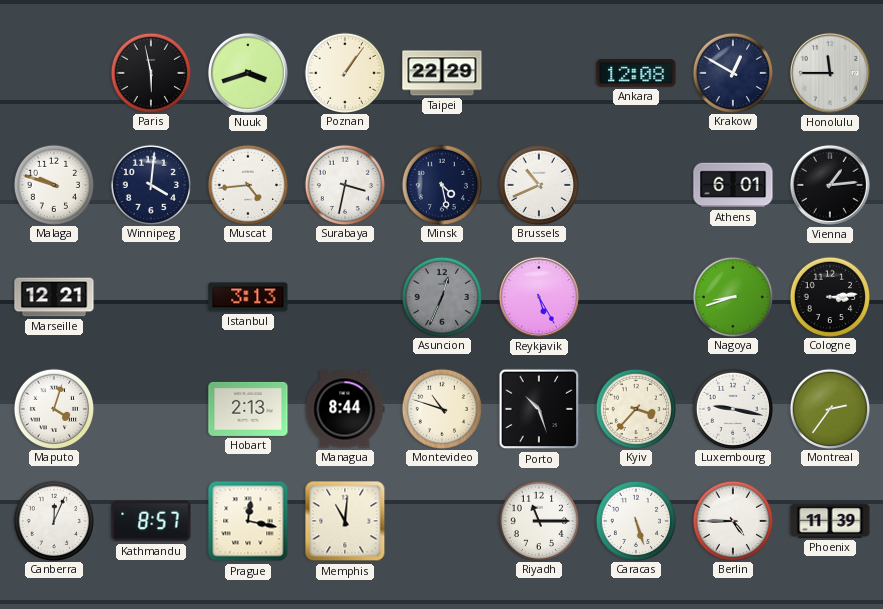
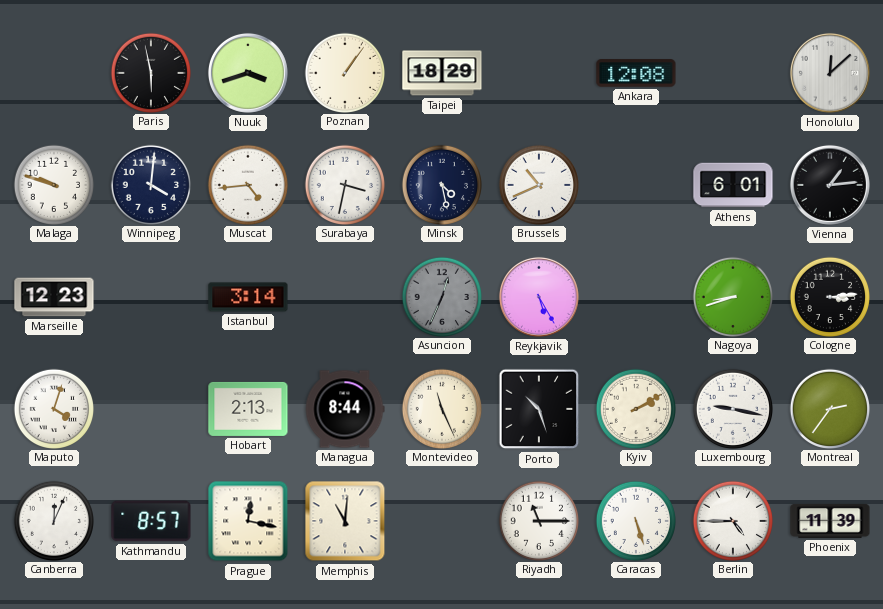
Taipei: 22:29 -> 18:29 (442, 73)
Krakow: 12:50 -> none (732, 72)
Honolulu: 11:45 -> 12:08 (830, 73)
Marseille: 12:21 -> 12:23 (54, 297)
Istanbul: 3:13 -> 3:14 (248, 297)
Montevideo: 10:48 -> 11:26 (441, 408)
Kyiv: 3:37 -> 2:10 (635, 408)
